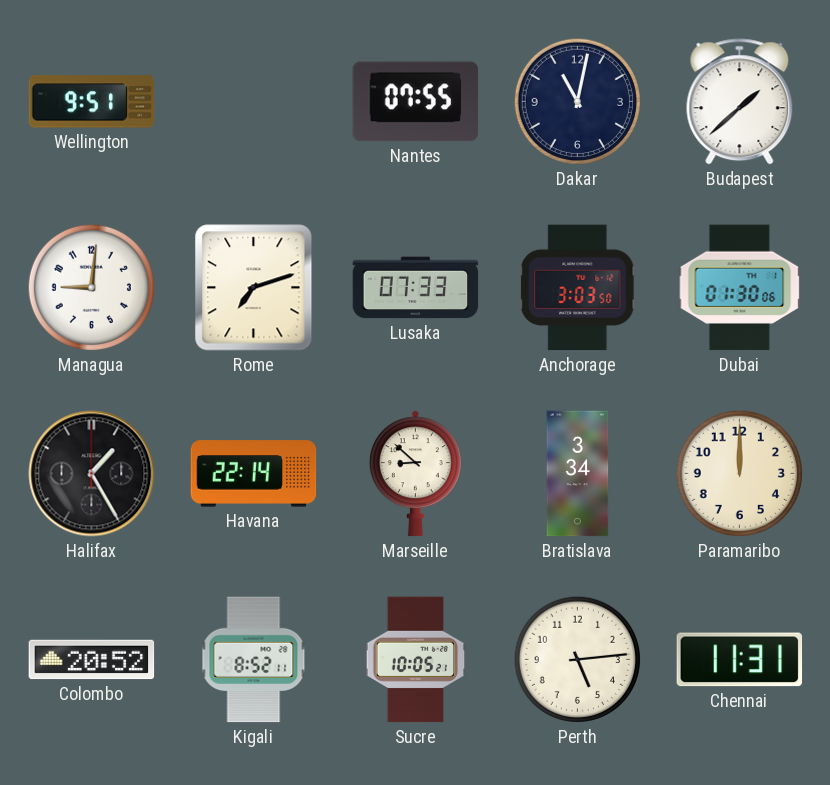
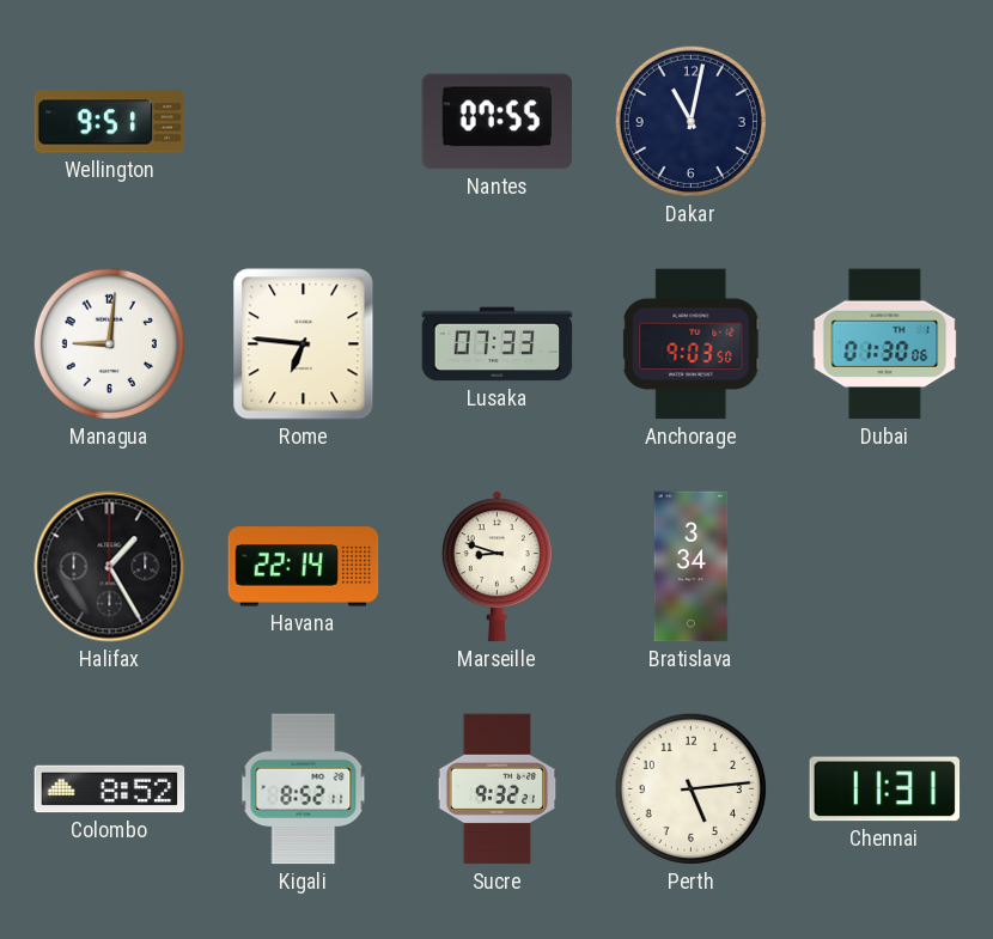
Budapest: 1:38 -> none (740, 102)
Rome: 7:12 -> 6:46 (304, 344)
Anchorage: 3:03 -> 9:03 (692, 344)
Marseille: 8:52 -> 8:48 (496, 567)
Paramaribo: 12:00 -> none (739, 473)
Colombo: 20:52 -> 8:52 (110, 789)
Sucre: 10:05 -> 9:32 (498, 789)
